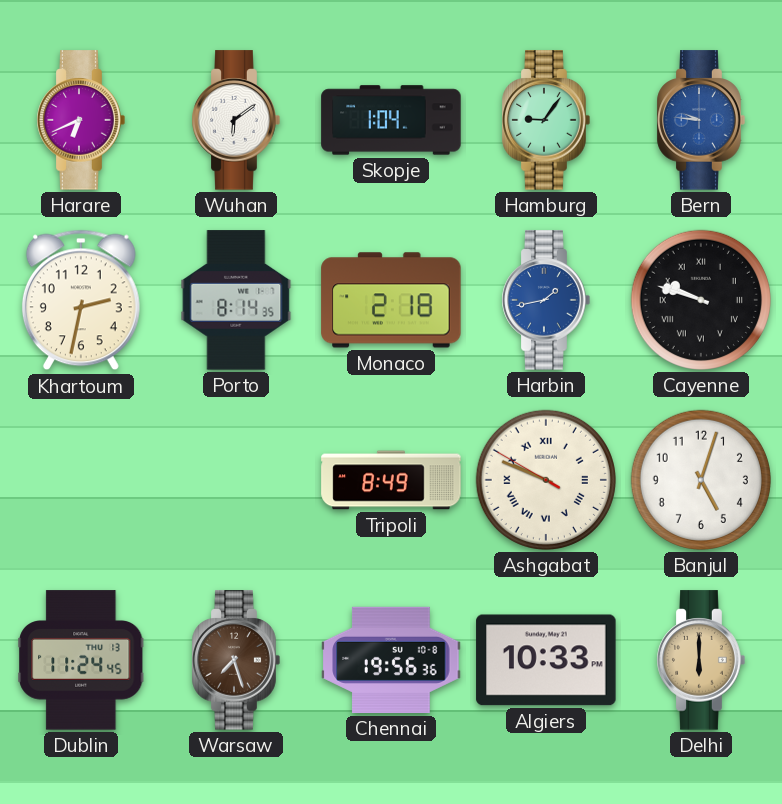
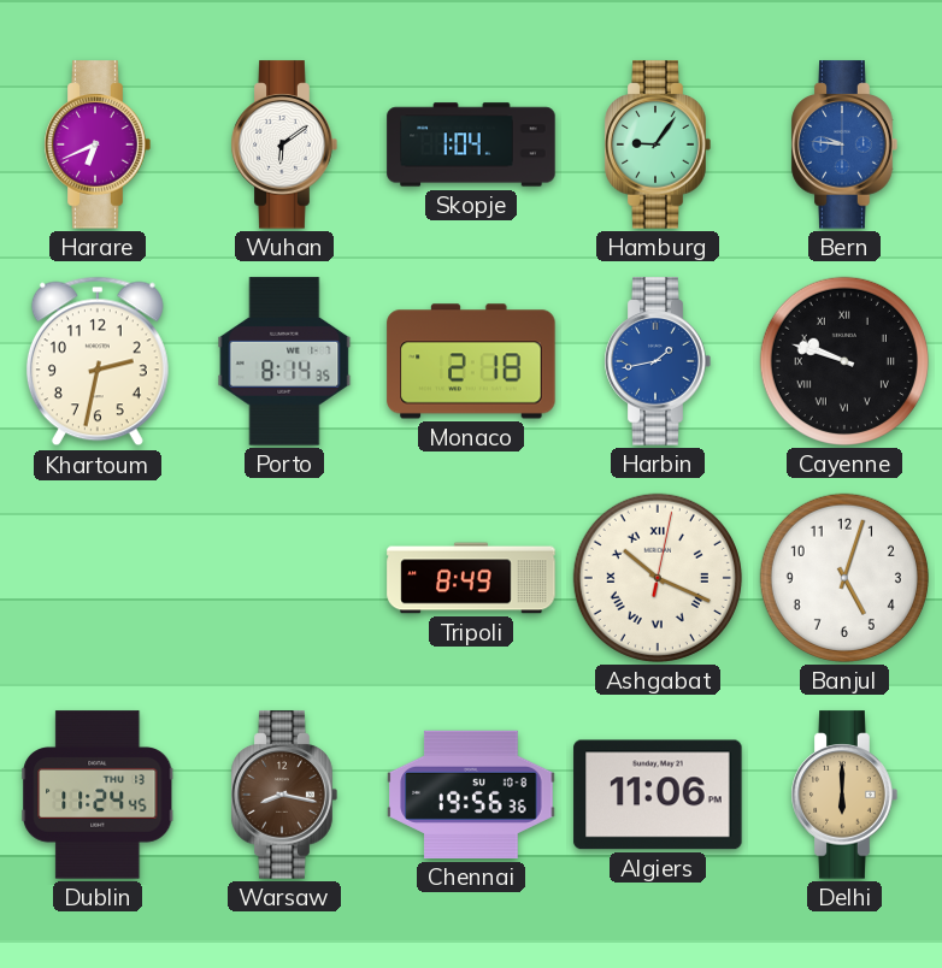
Ashgabat: 9:48 -> 10:19 (658, 578)
Warsaw: 7:27 -> 8:17 (284, 795)
Algiers: 10:33 -> 11:06 (658, 795)
